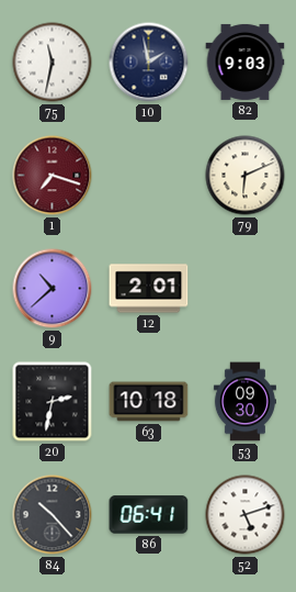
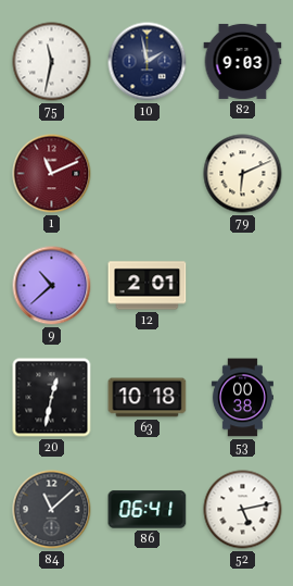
1: 7:18 -> 11:11 (52, 174)
20: 2:32 -> 12:32 (52, 398)
53: 09:30 -> 00:38 (242, 398)
84: 10:23 -> 11:08 (52, 510)
52: 5:12 -> 5:13 (243, 510)
